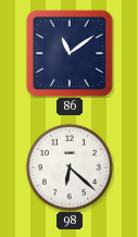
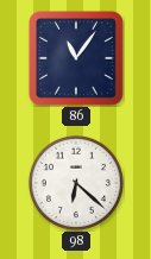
86: 11:09 -> 11:06 (76, 58)
